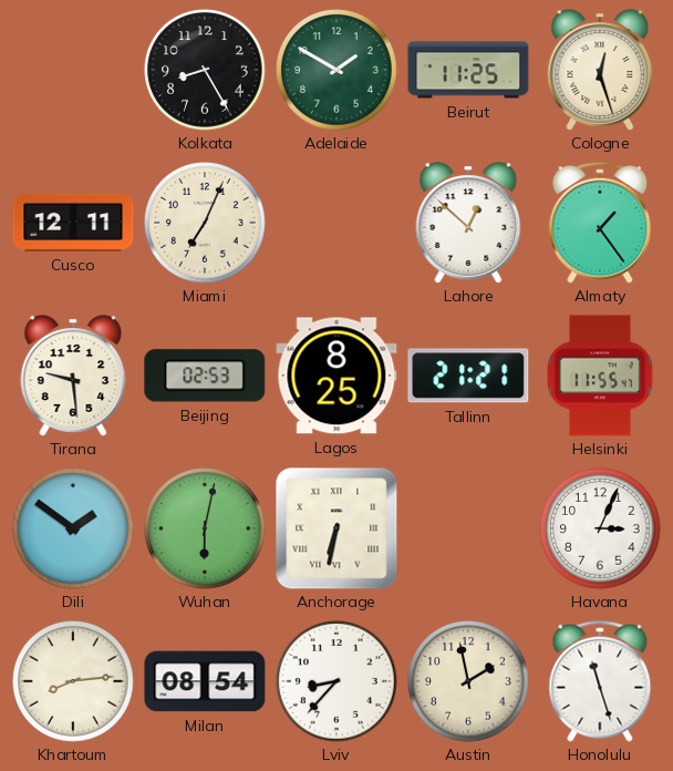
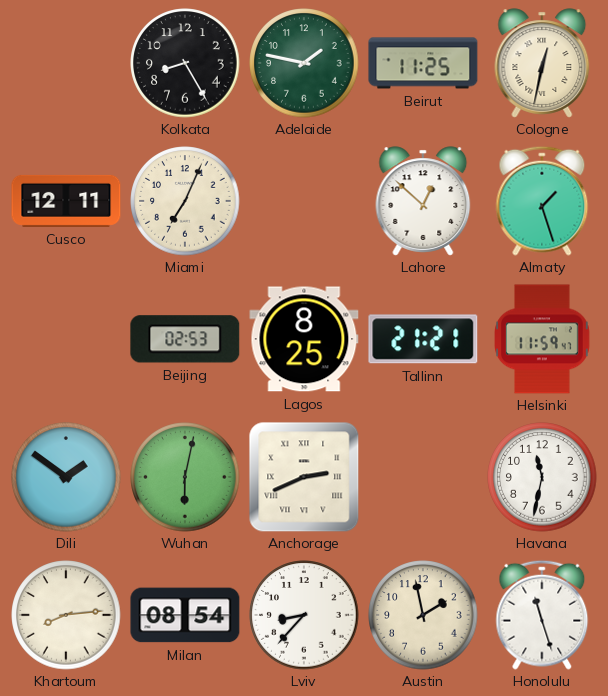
Adelaide: 1:50 -> 1:47 (304, 63)
Cologne: 12:27 -> 12:32 (542, 63)
Almaty: 1:24 -> 1:27 (542, 201)
Tirana: 9:29 -> none (73, 376)
Helsinki: 11:55 -> 11:59 (543, 339)
Anchorage: 6:32 -> 2:41 (304, 477)
Havana: 3:04 -> 11:32 (542, 477)
